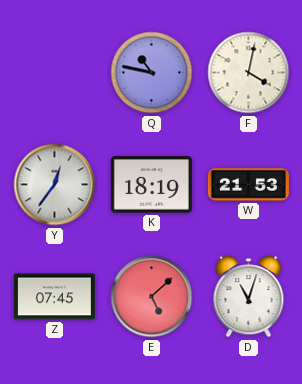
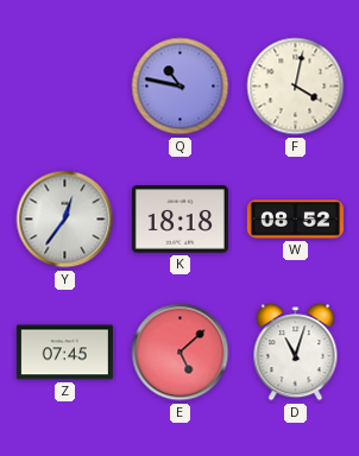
K: 18:19 -> 18:18 (179, 220)
W: 21:53 -> 08:52 (295, 220)
